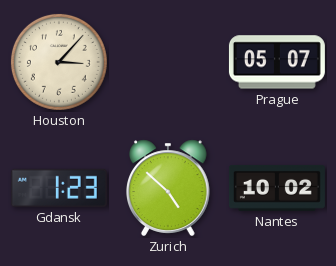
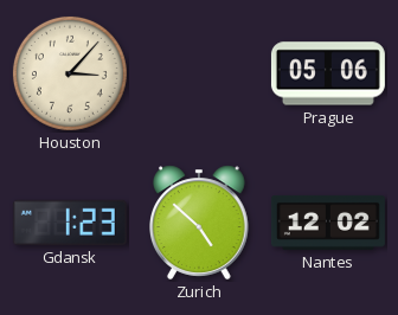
Prague: 05:07 -> 05:06 (328, 73)
Nantes: 10:02 -> 12:02 (328, 223)
